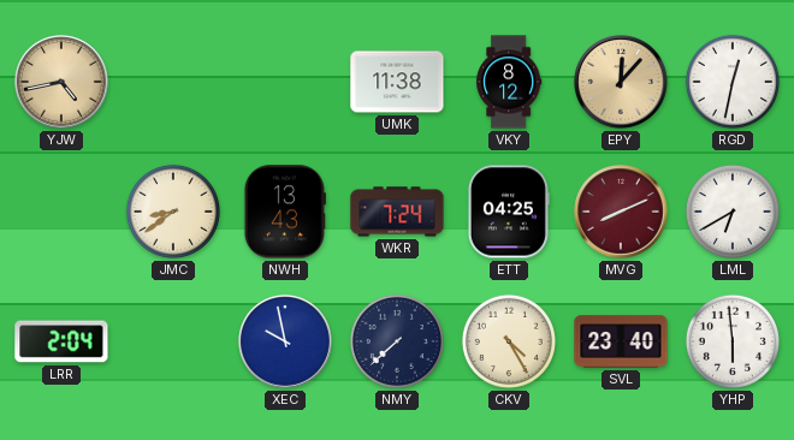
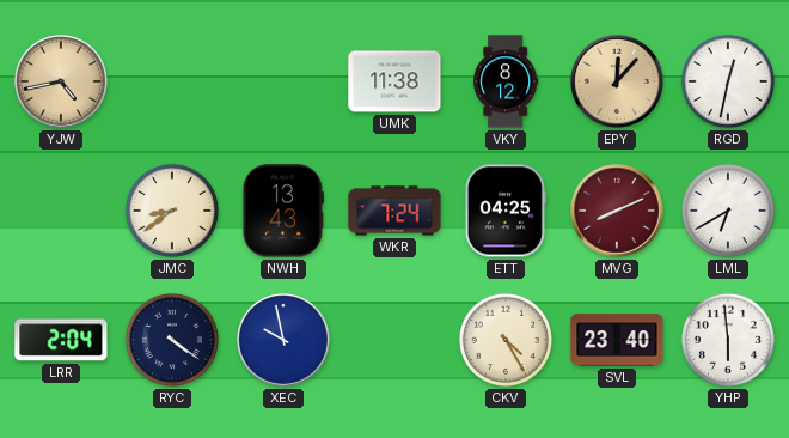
RYC: none -> 4:21 (172, 340)
NMY: 7:38 -> none (397, 341)
